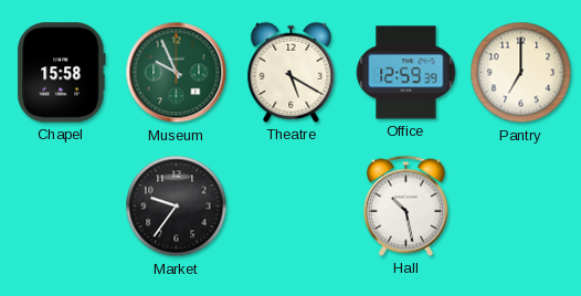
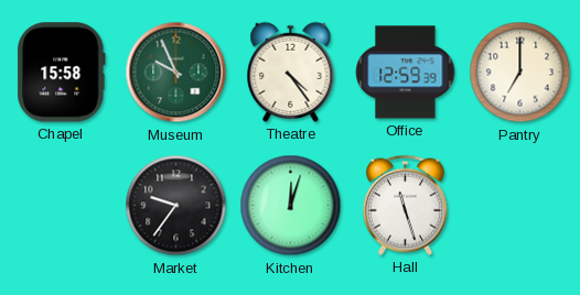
Theatre: 5:20 -> 4:24 (291, 72)
Kitchen: none -> 12:03 (291, 206)
Hall: 10:28 -> 11:27 (405, 205)
